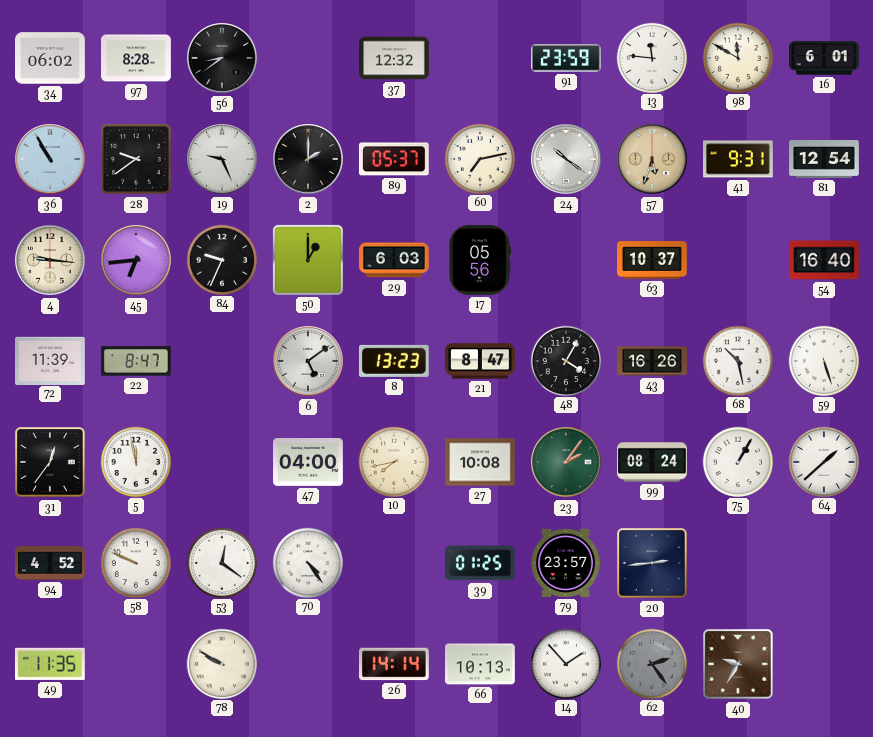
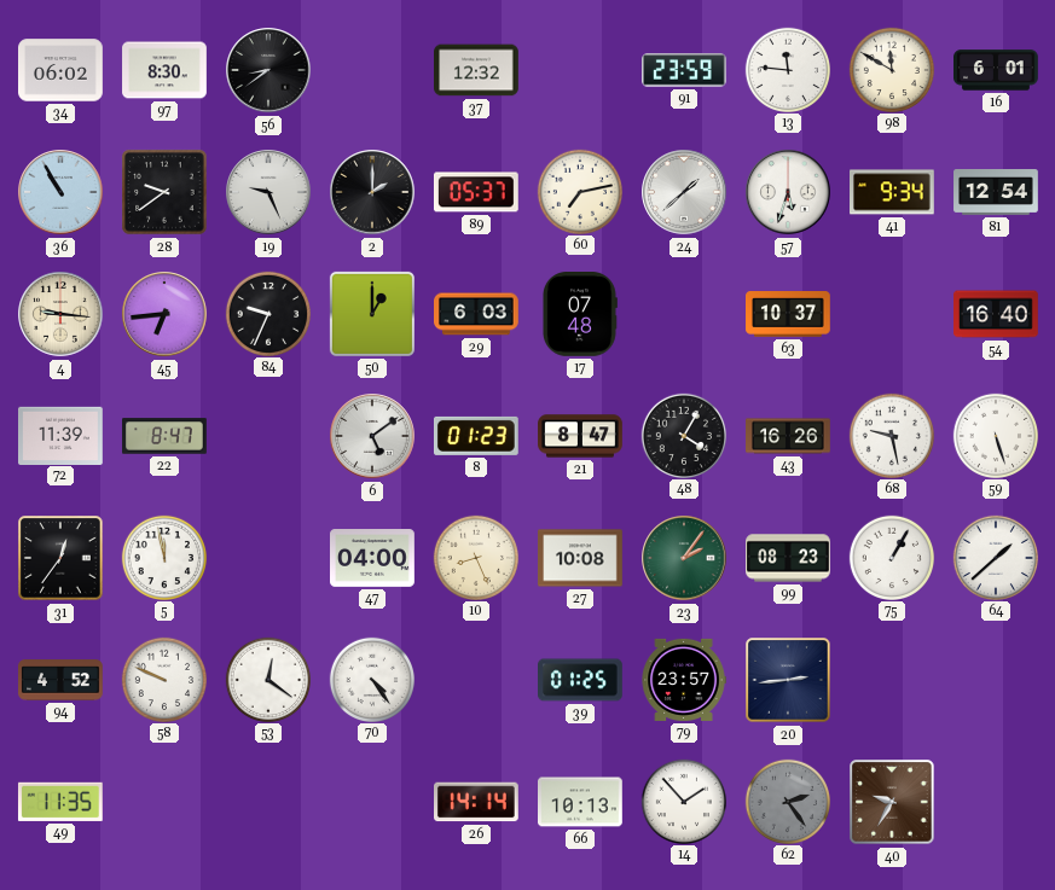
97: 8:28 -> 8:30 (164, 70)
24: 10:21 -> 1:38 (684, 192)
57 dial: champagne -> white (788, 192)
41: 9:31 -> 9:34 (893, 192)
17: 05:56 -> 07:48 (579, 315)
8: 13:23 -> 01:23 (476, 436)
68: 10:28 -> 9:28 (891, 435)
10: 7:43 -> 8:26 (475, 557)
99: 08:24 -> 08:23 (788, 558)
78: 9:50 -> none (221, 663)
